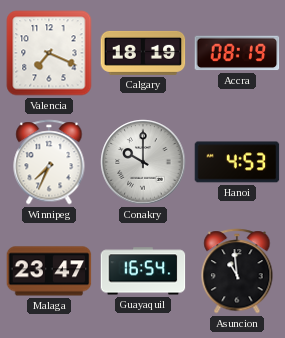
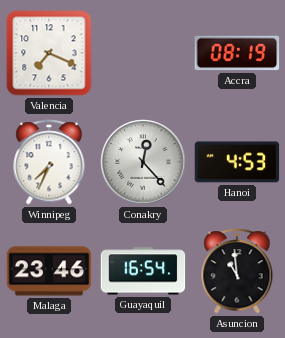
Calgary: 18:19 -> none (143, 53)
Conakry: 10:00 -> 12:23 (143, 162)
Malaga: 23:47 -> 23:46 (49, 271)
